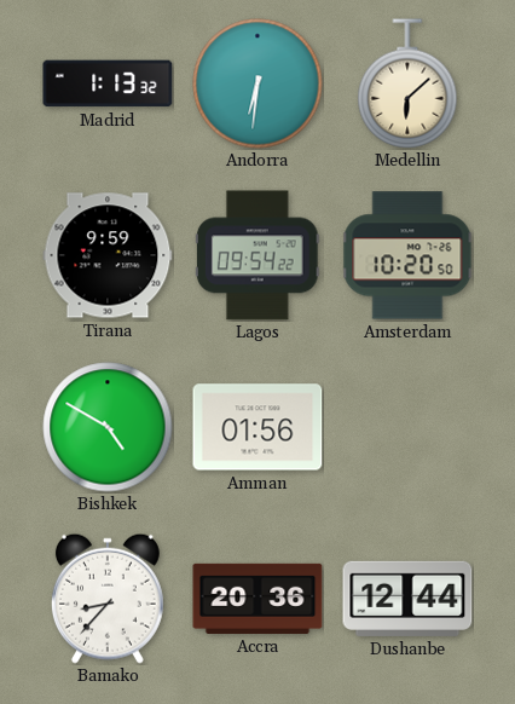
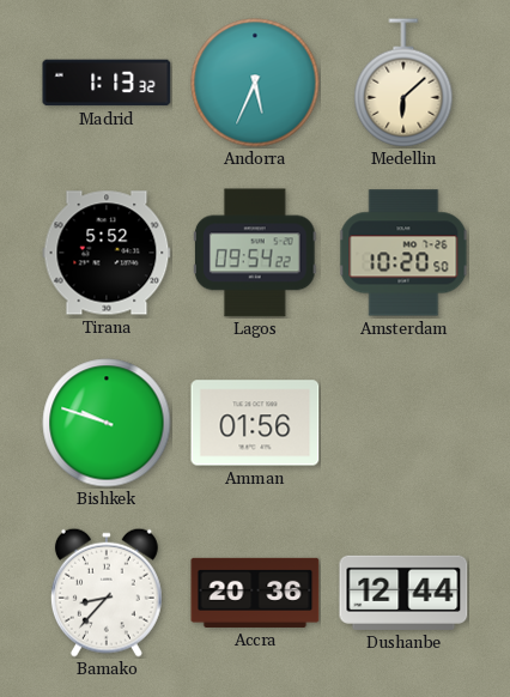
Andorra: 6:31 -> 5:34 (255, 83)
Tirana: 9:59 -> 5:52 (107, 253)
Bishkek: 4:50 -> 9:48 (107, 423)
